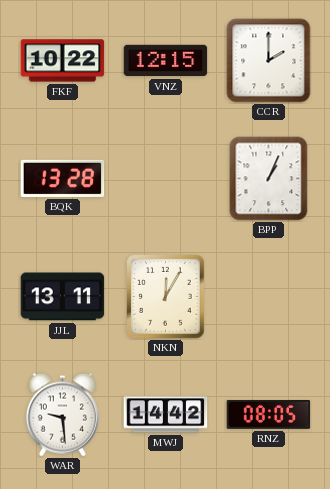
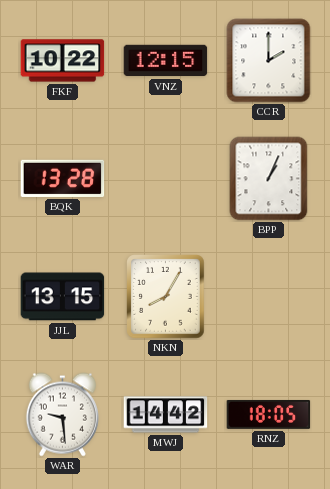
JJL: 13:11 -> 13:15 (63, 297)
NKN: 12:05 -> 8:05 (166, 297)
RNZ: 08:05 -> 18:05 (269, 414)
